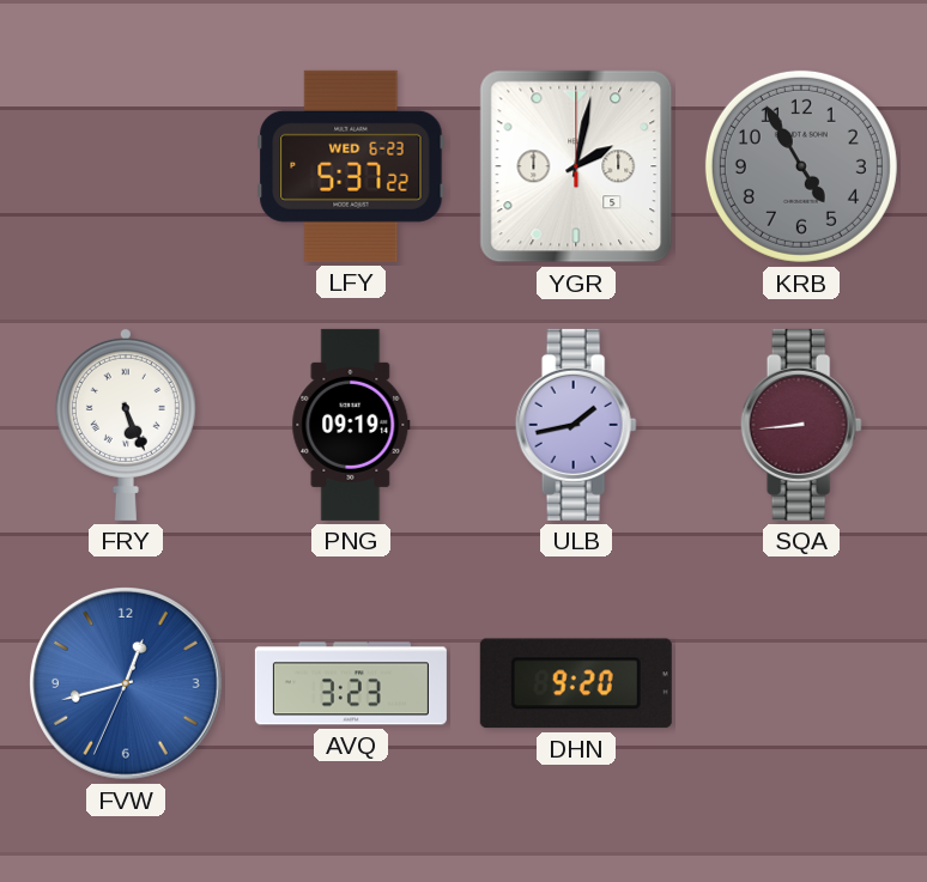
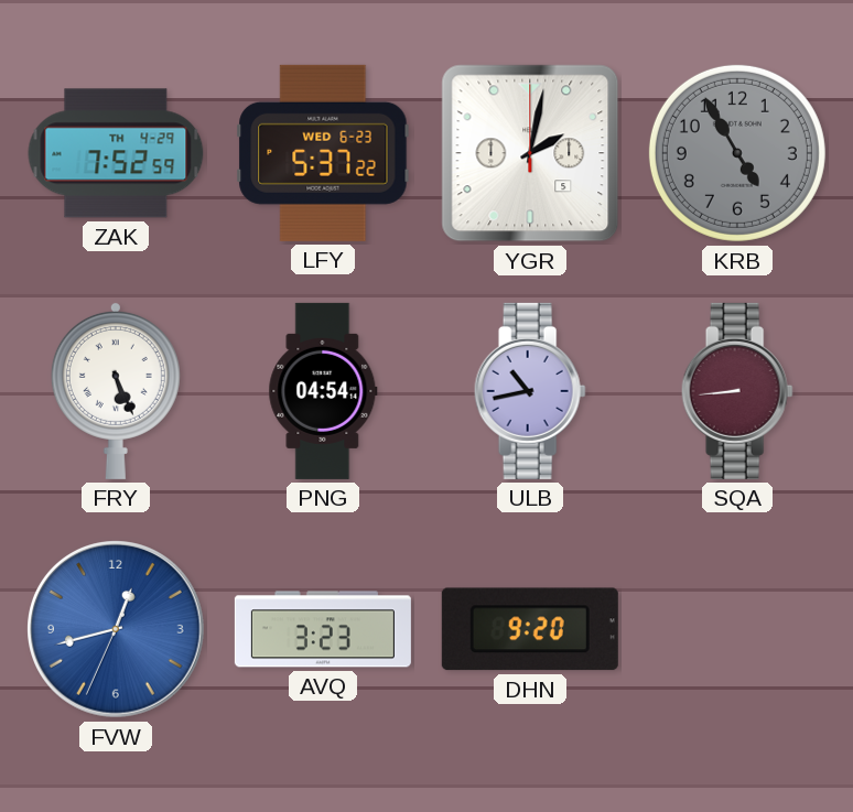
ZAK: none -> 7:52 (116, 153)
PNG: 09:19 -> 04:54 (323, 391)
ULB: 1:43 -> 10:43 (530, 391)
